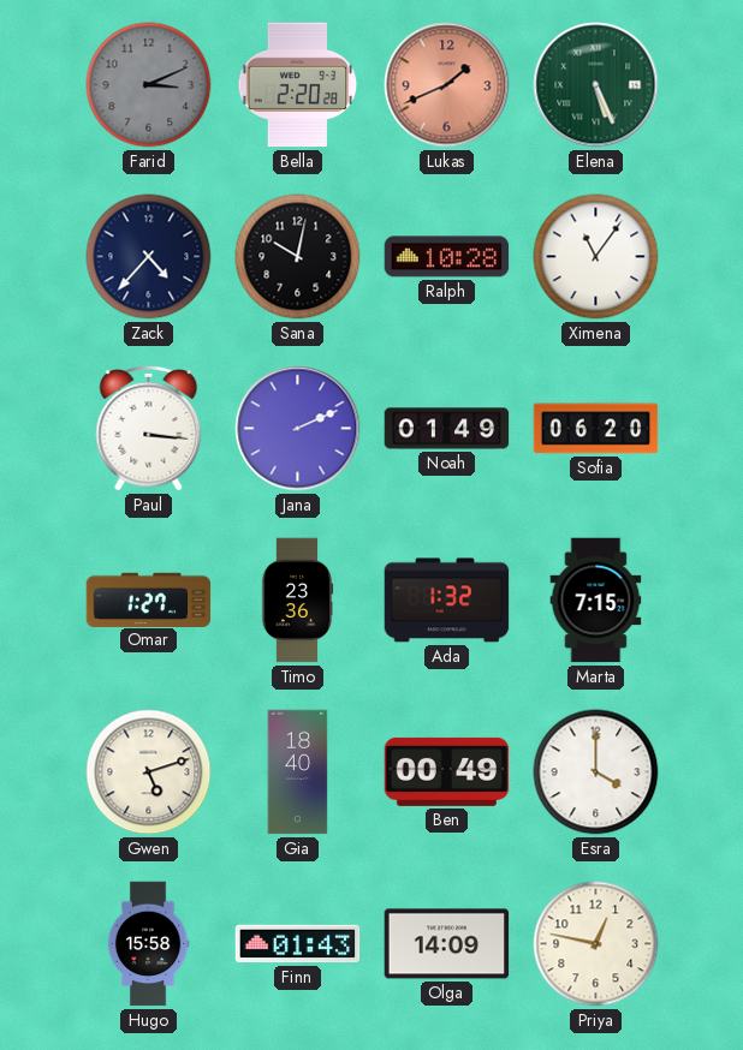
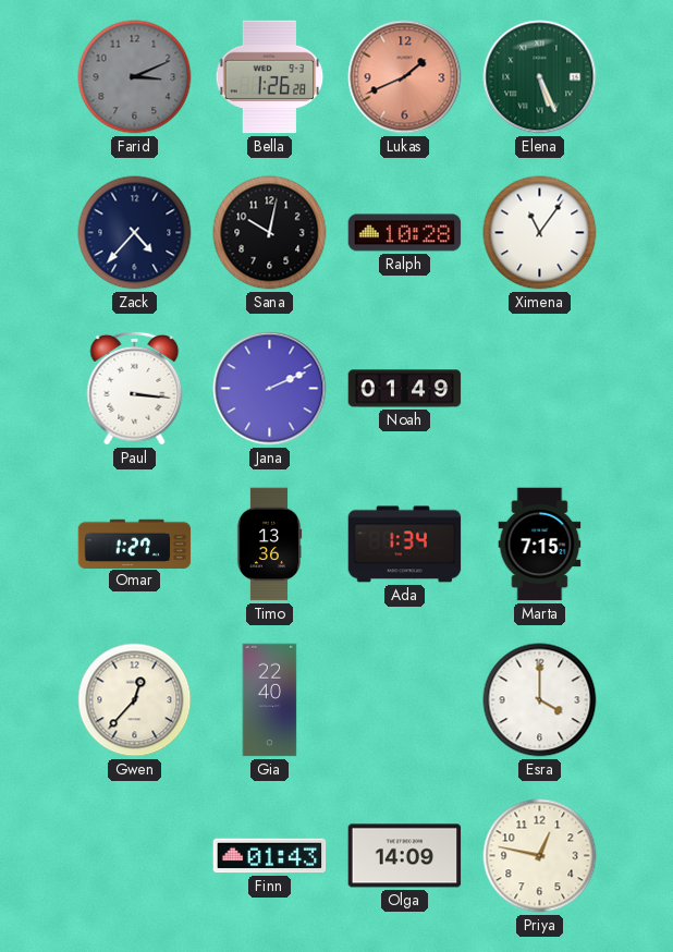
Bella: 2:20 -> 1:26 (270, 77)
Sofia: 06:20 -> none (596, 429)
Timo: 23:36 -> 13:36 (269, 545)
Ada: 1:32 -> 1:34 (405, 545)
Gwen: 5:12 -> 12:37 (135, 700)
Gia: 18:40 -> 22:40 (270, 700)
Ben: 00:49 -> none (447, 771)
Hugo: 15:58 -> none (148, 944)
